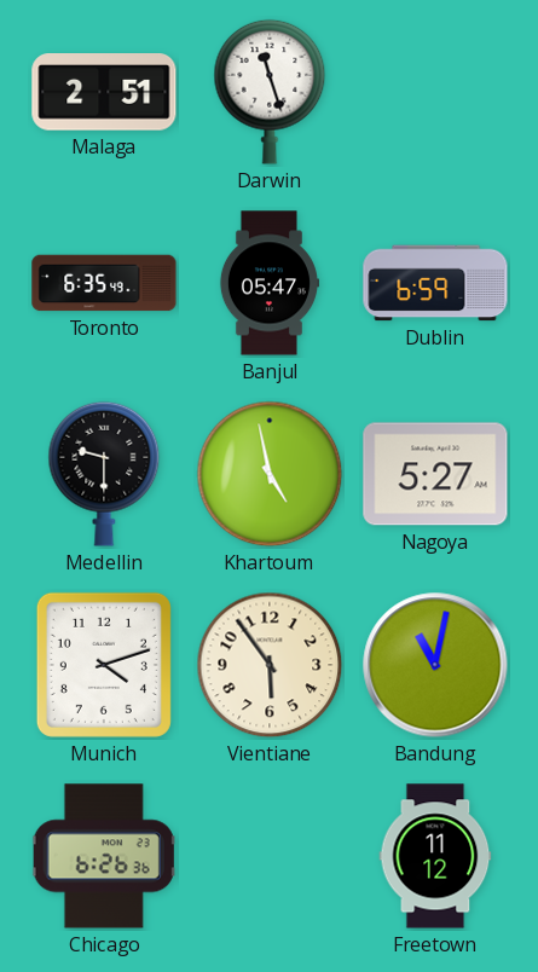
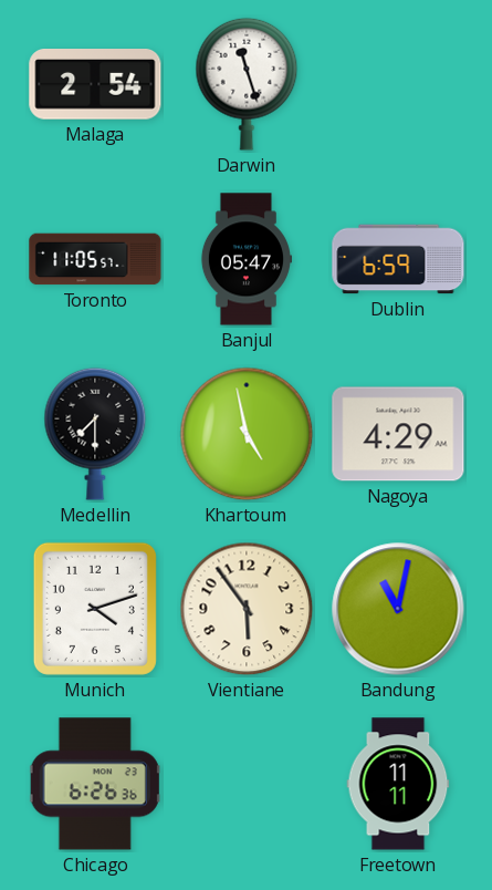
Malaga: 2:51 -> 2:54 (95, 85)
Toronto: 6:35 -> 11:05 (95, 259)
Medellin: 9:30 -> 7:30 (95, 434)
Nagoya: 5:27 -> 4:29 (398, 434)
Freetown: 11:12 -> 11:11 (398, 784)
